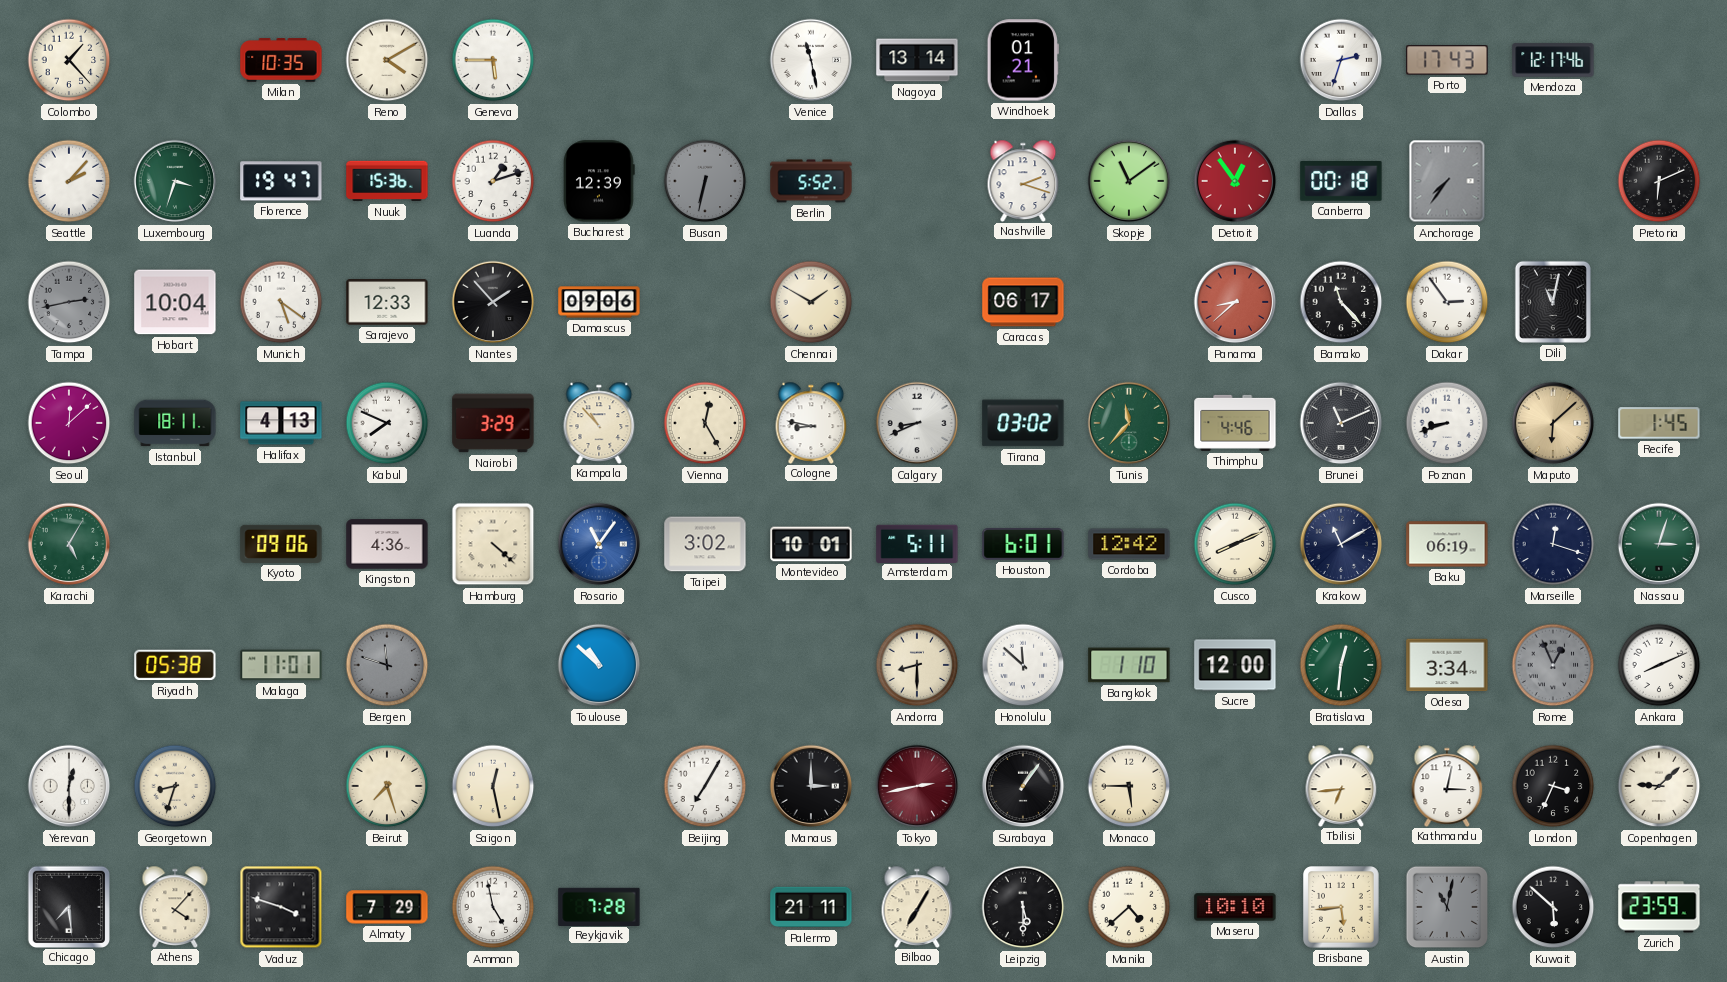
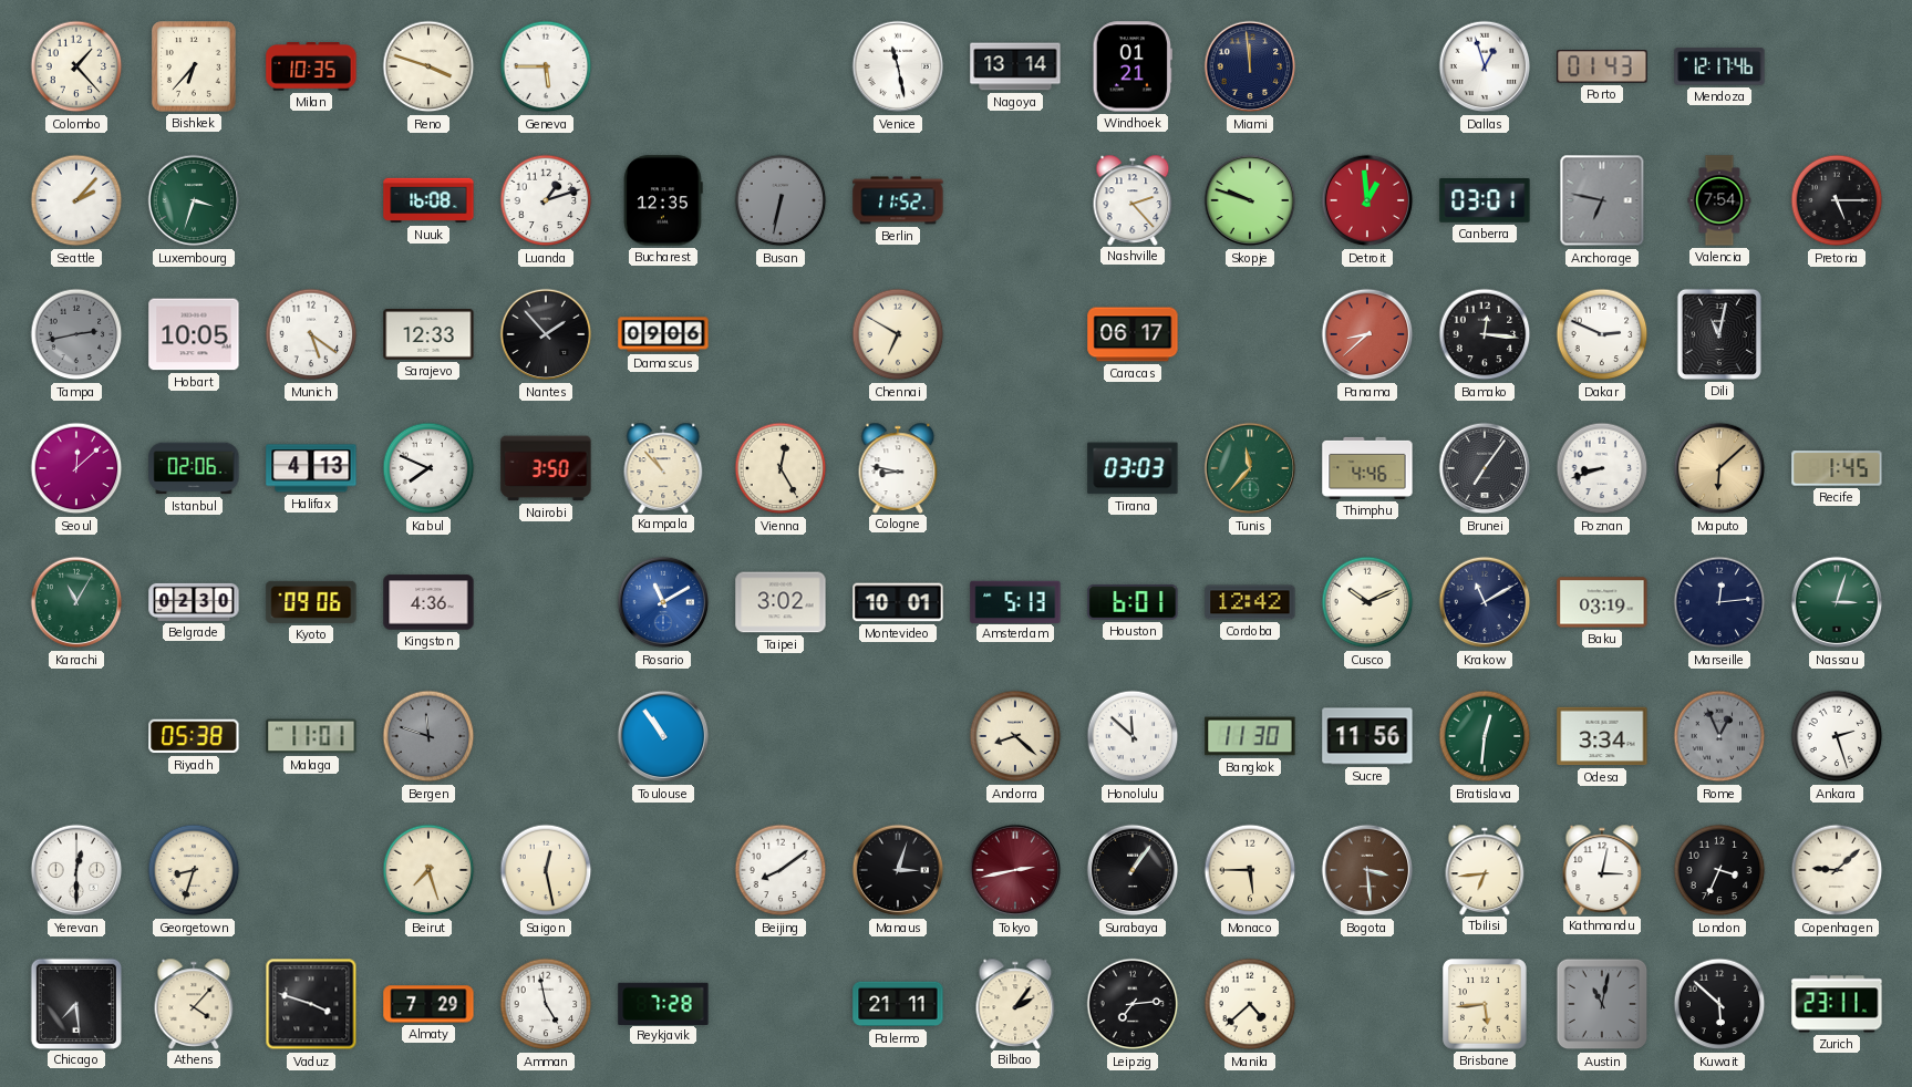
Bishkek: none -> 6:37 (195, 66)
Reno: 4:10 -> 3:48 (428, 66)
Miami: none -> 11:59 (1250, 66)
Dallas: 2:33 -> 12:57 (1485, 66)
Porto: 17:43 -> 01:43 (1602, 66)
Florence: 19:47 -> none (281, 181)
Nuuk: 15:36 -> 16:08 (428, 200)
Bucharest: 12:39 -> 12:35 (663, 200)
Berlin: 5:52 -> 11:52 (898, 200)
Nashville: 2:18 -> 2:23 (1133, 199)
Skopje: 11:09 -> 9:48 (1250, 200)
Detroit: 12:54 -> 12:59 (1367, 200)
Canberra: 00:18 -> 03:01 (1485, 201)
Anchorage: 7:36 -> 6:47 (1602, 200)
Valencia: none -> 7:54 (1719, 200)
Pretoria: 6:11 -> 5:15 (1837, 200)
Hobart: 10:04 -> 10:05 (194, 334)
Chennai: 1:50 -> 6:50 (898, 334)
Bamako: 11:23 -> 12:16 (1485, 334)
Dakar: 2:54 -> 2:49 (1602, 334)
Istanbul: 18:11 -> 02:06 (194, 468)
Nairobi: 3:29 -> 3:50 (546, 468)
Calgary: 8:41 -> none (917, 423)
Tirana: 03:02 -> 03:03 (1133, 468)
Brunei: 11:11 -> 7:06 (1485, 468)
Karachi: 5:05 -> 11:05 (76, 602)
Belgrade: none -> 02:30 (194, 602)
Hamburg: 4:22 -> none (493, 544)
Rosario: 11:06 -> 11:10 (663, 602)
Amsterdam: 5:11 -> 5:13 (1015, 601)
Cusco: 8:11 -> 10:11 (1367, 602)
Baku: 06:19 -> 03:19 (1602, 602)
Marseille: 12:18 -> 12:14 (1719, 602)
Toulouse: 10:52 -> 10:54 (663, 736)
Andorra: 8:30 -> 8:22 (1015, 736)
Bangkok: 1:10 -> 11:30 (1250, 736)
Sucre: 12:00 -> 11:56 (1367, 736)
Ankara: 8:11 -> 2:27 (1837, 736)
Beijing: 7:05 -> 8:09 (781, 870)
Manaus: 3:00 -> 3:03 (898, 870)
Bogota: none -> 3:29 (1367, 870)
Bilbao: 7:05 -> 2:06 (1015, 1003)
Leipzig: 5:30 -> 7:14 (1133, 1004)
Maseru: 10:10 -> none (1235, 907)
Zurich: 23:59 -> 23:11 (1837, 1004)
